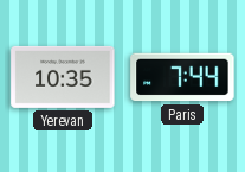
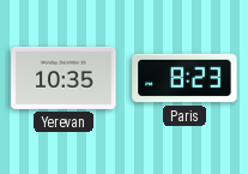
Paris: 7:44 -> 8:23 (185, 78)
